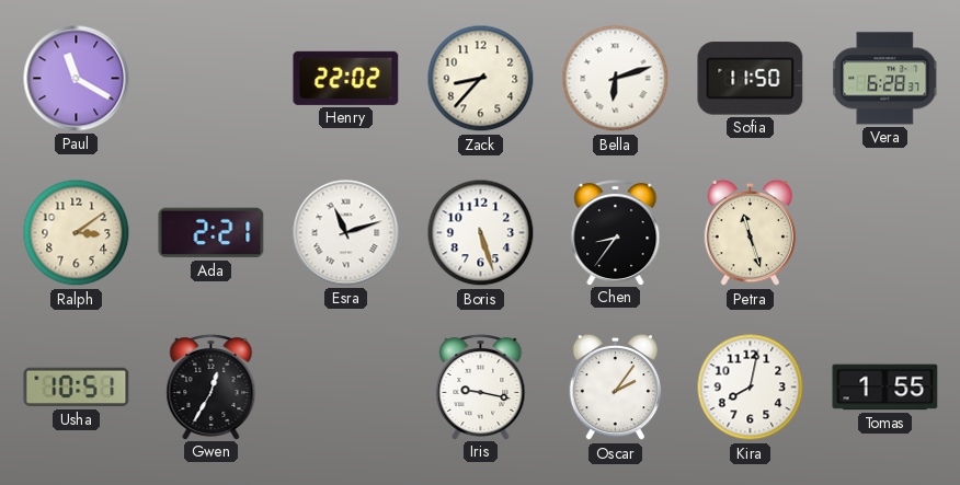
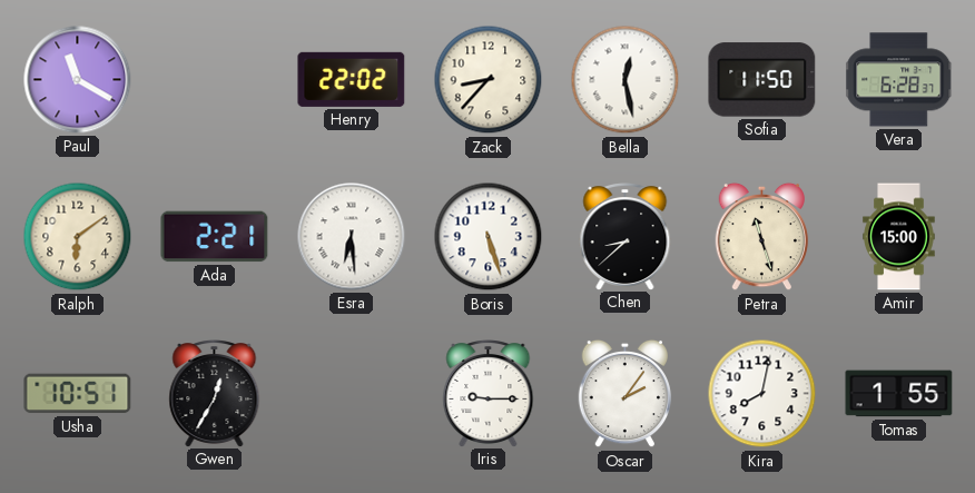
Bella: 6:12 -> 12:28 (626, 80)
Ralph: 3:09 -> 6:09 (78, 237)
Esra: 11:12 -> 6:29 (352, 237)
Chen: 8:36 -> 8:38 (626, 237)
Amir: none -> 15:00 (899, 237)
Iris: 9:17 -> 9:15 (489, 394)
